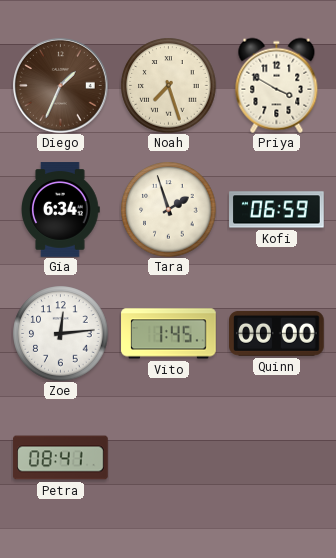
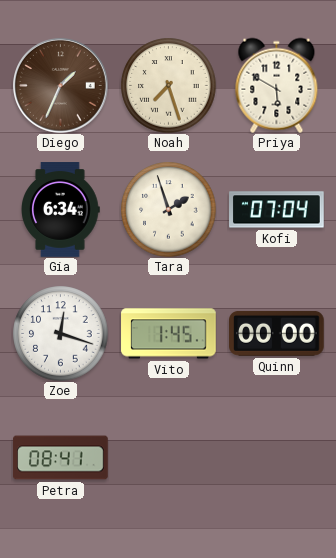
Priya: 3:50 -> 5:50 (277, 85)
Kofi: 06:59 -> 07:04 (277, 210)
Zoe: 12:14 -> 12:18 (60, 333)
